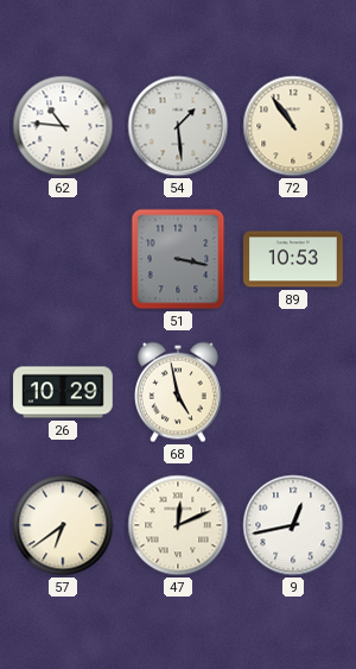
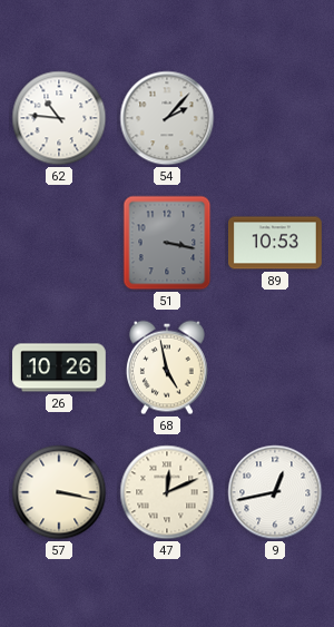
54: 1:29 -> 2:07 (167, 118)
72: 10:54 -> none (293, 126)
26: 10:29 -> 10:26 (59, 368)
57: 6:39 -> 3:17 (59, 492)
